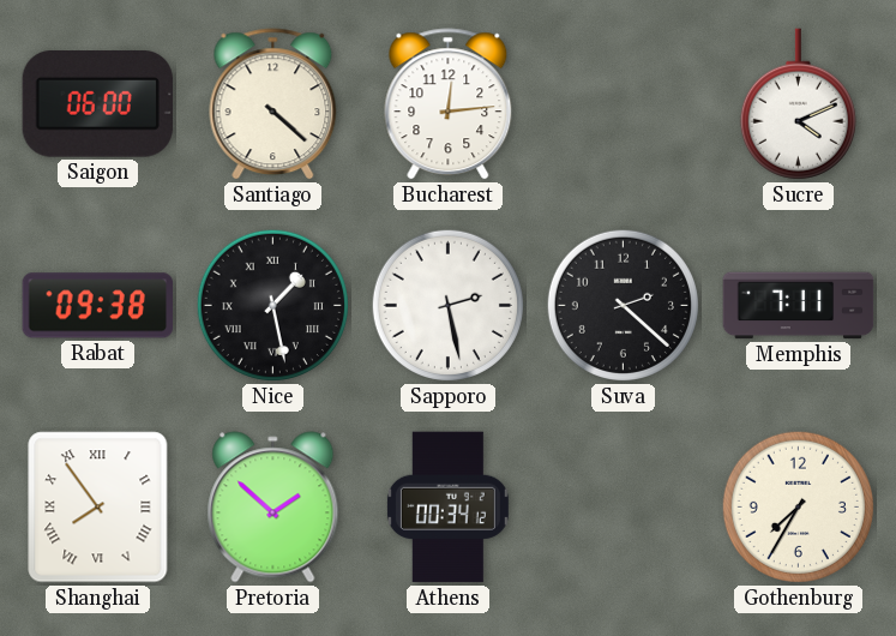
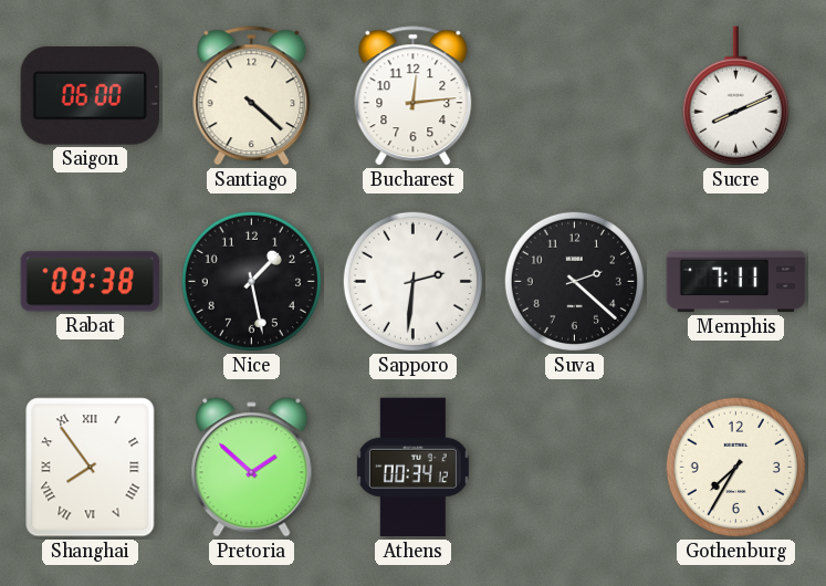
Sucre: 4:11 -> 8:11 (735, 96)
Nice numerals: Roman -> Arabic (251, 281)
Sapporo: 2:28 -> 2:31 (412, 281)
